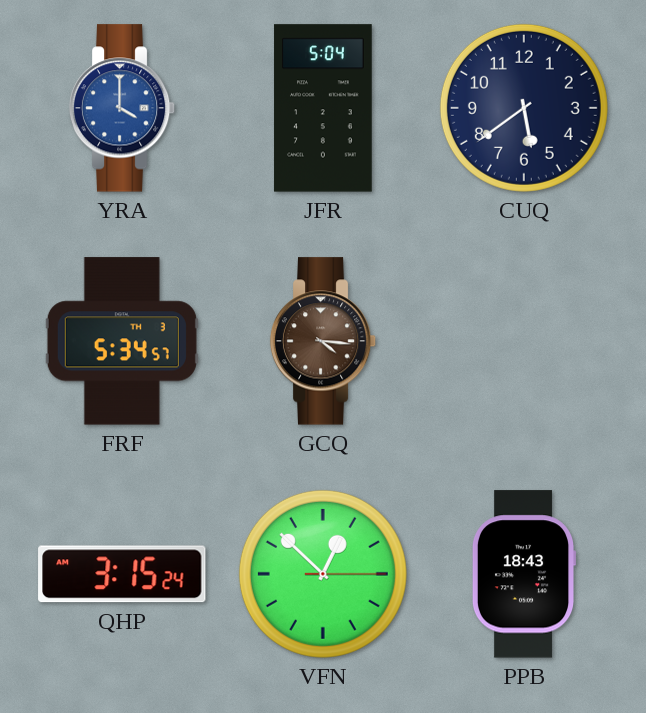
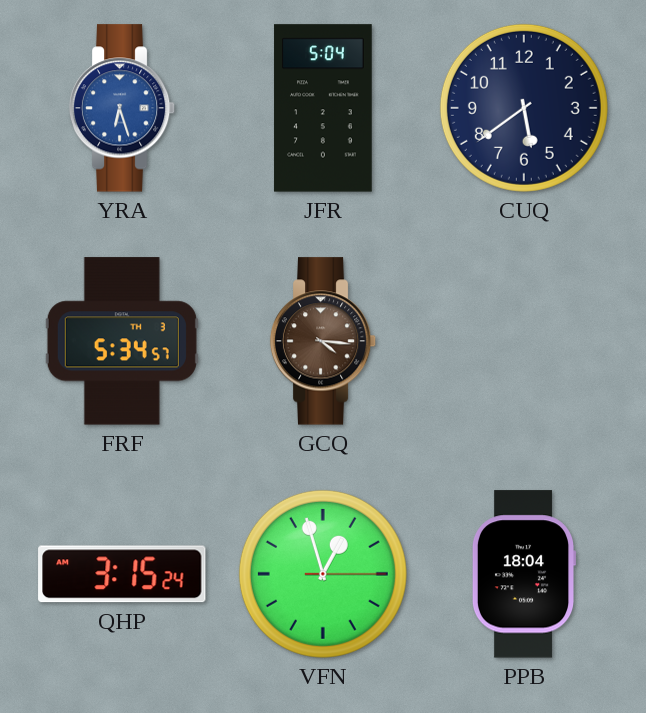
YRA: 4:00 -> 6:27 (122, 108)
VFN: 12:52 -> 12:57 (323, 574)
PPB: 18:43 -> 18:04 (524, 574)
